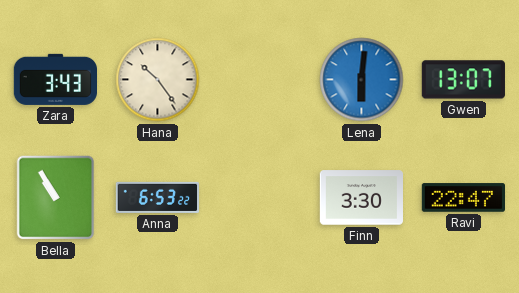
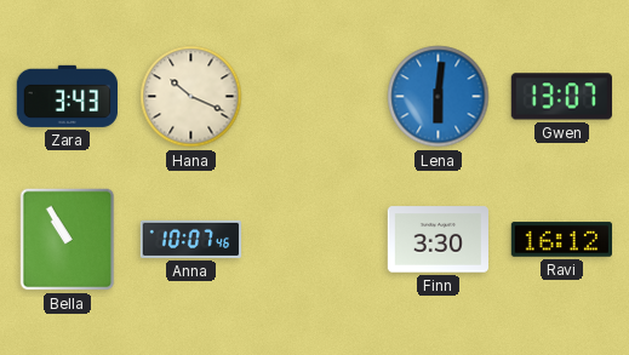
Hana: 10:24 -> 10:19 (191, 97)
Anna: 6:53 -> 10:07 (191, 239)
Ravi: 22:47 -> 16:12 (561, 240)
